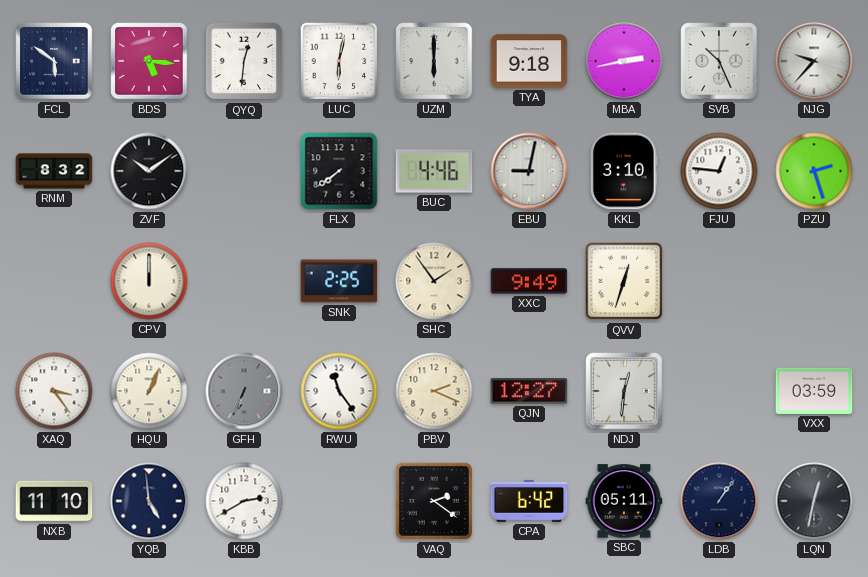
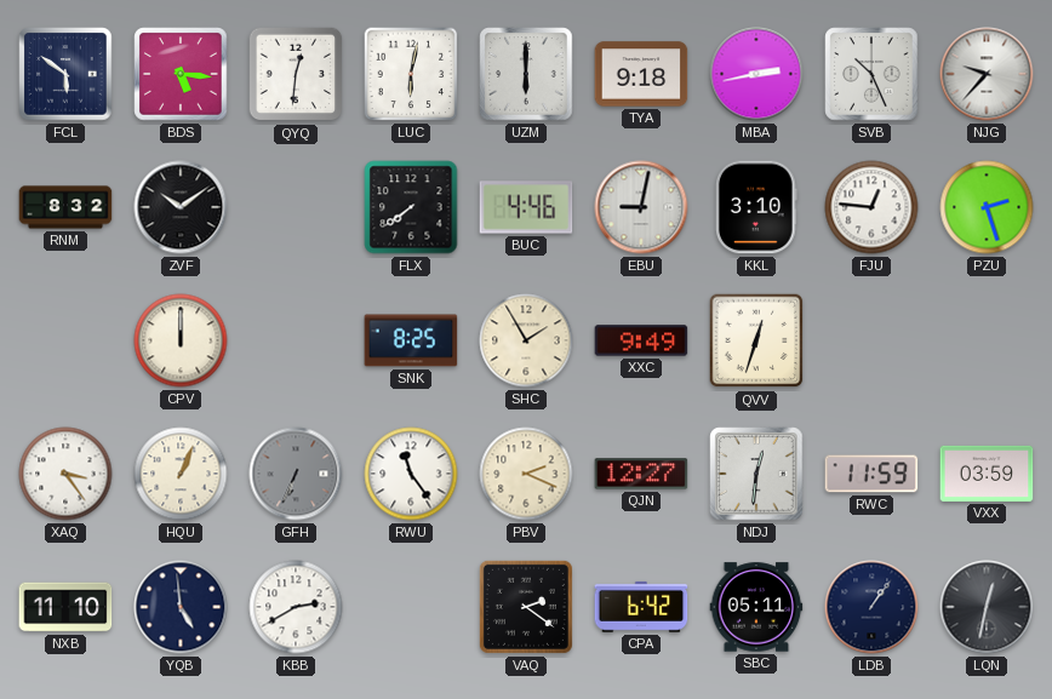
SNK: 2:25 -> 8:25 (411, 340)
SHC: 1:54 -> 1:55 (526, 340)
RWC: none -> 11:59 (871, 474)
